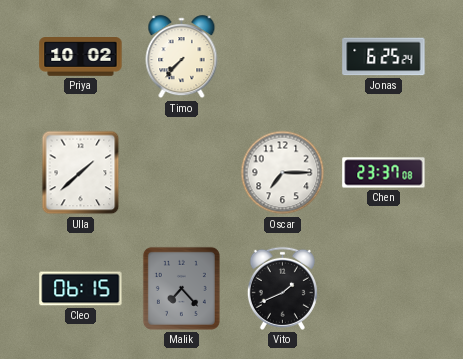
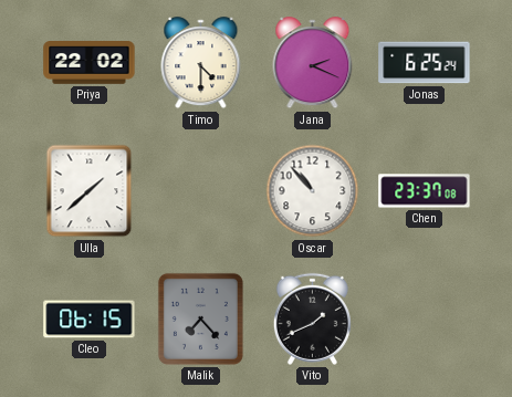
Priya: 10:02 -> 22:02 (90, 63)
Timo: 7:37 -> 4:30 (201, 63)
Jana: none -> 2:19 (313, 63)
Oscar: 7:15 -> 10:53 (313, 191)
